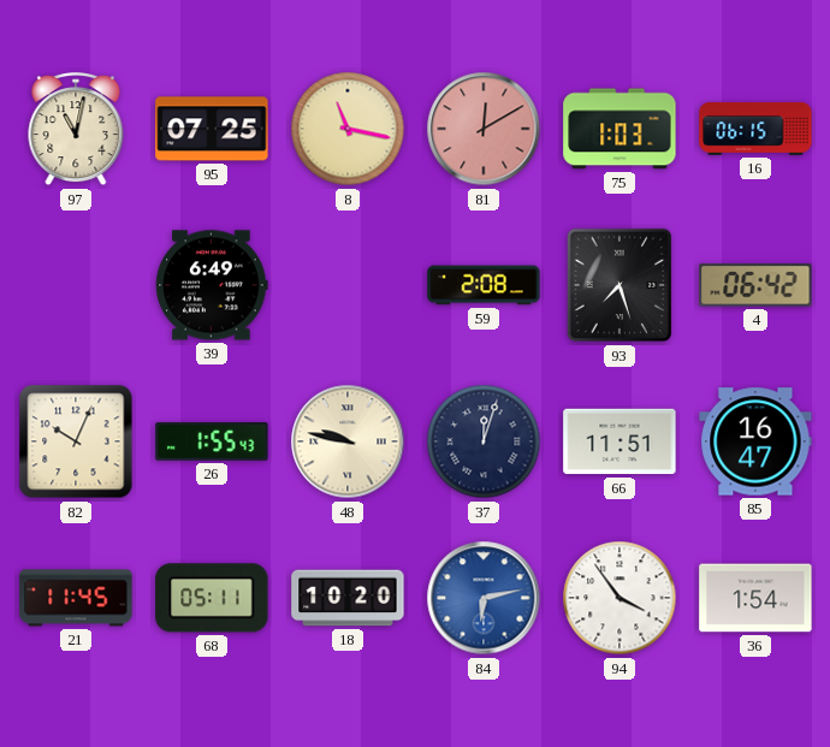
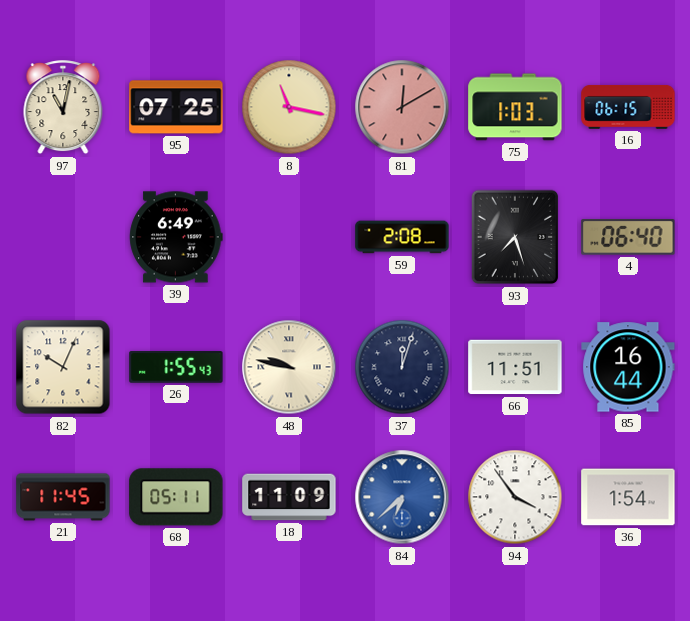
4: 06:42 -> 06:40 (628, 237)
85: 16:47 -> 16:44 (628, 367)
18: 10:20 -> 11:09 (289, 497)
84: 6:13 -> 6:38 (402, 497)
